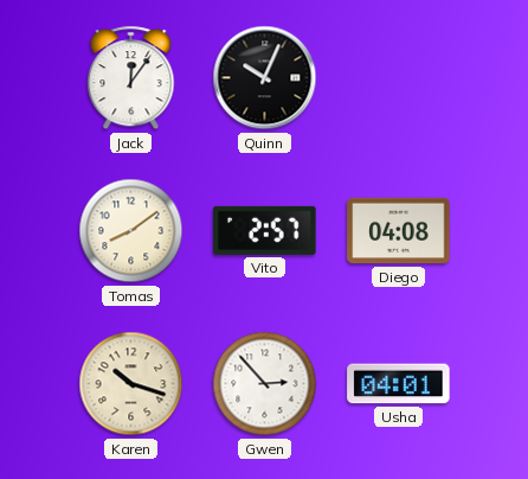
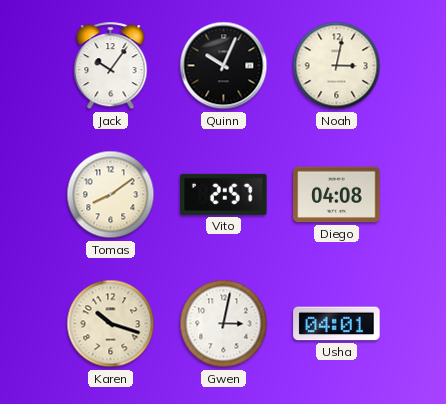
Jack: 12:06 -> 10:06 (111, 66)
Noah: none -> 3:02 (337, 66)
Gwen: 2:53 -> 3:02 (224, 324)
